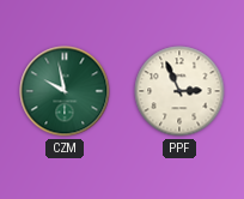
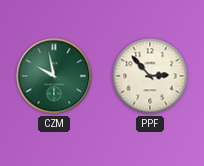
PPF: 2:56 -> 2:53 (150, 76)
